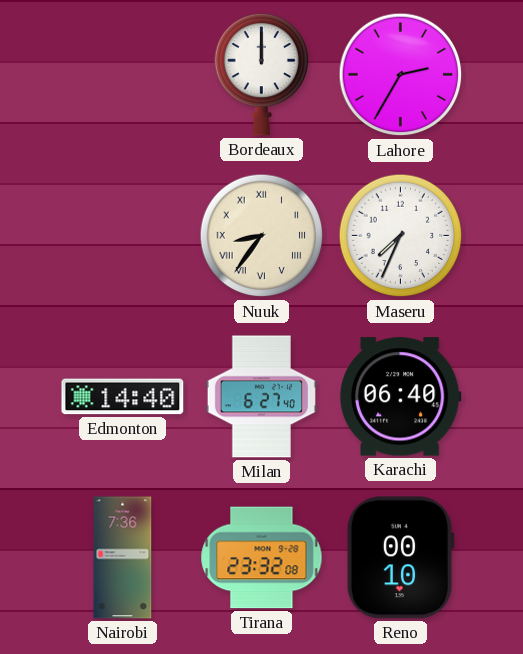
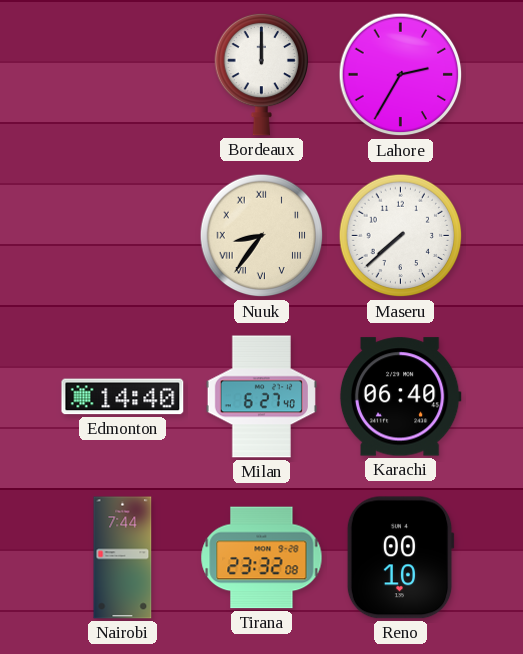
Maseru: 7:34 -> 7:38 (401, 236)
Nairobi: 7:36 -> 7:44 (123, 558)
